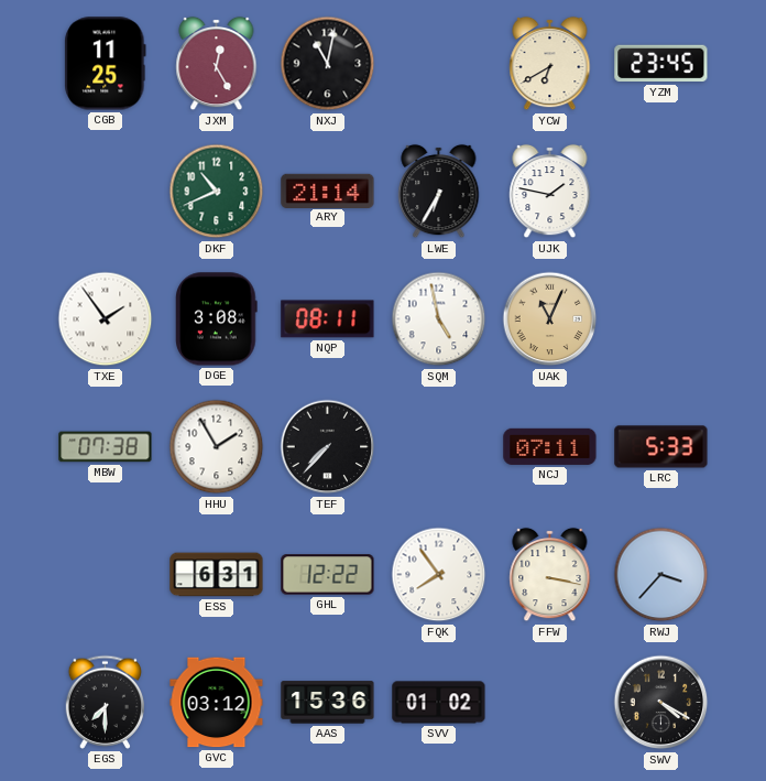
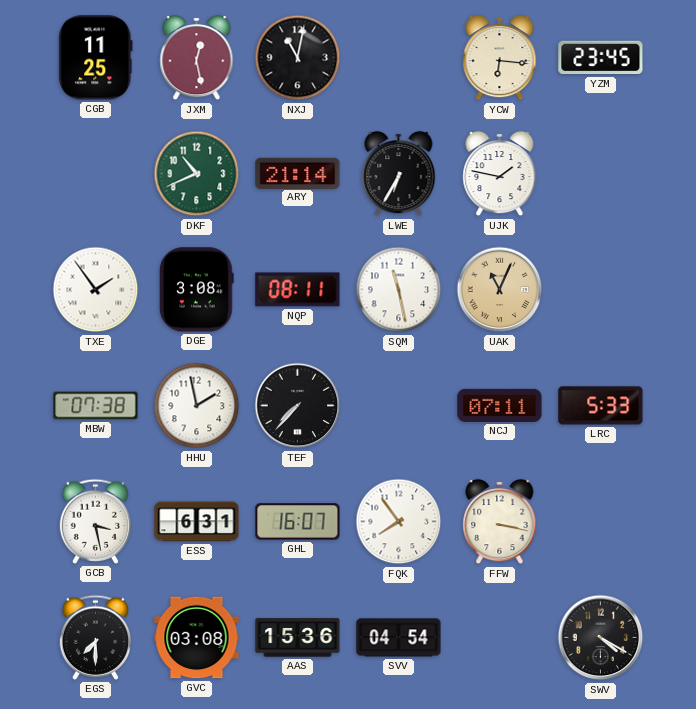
JXM: 12:25 -> 12:28 (197, 58)
YCW: 6:40 -> 6:16 (500, 58)
SQM: 4:58 -> 11:28 (399, 290)
HHU: 1:55 -> 1:58 (197, 406)
GCB: none -> 3:28 (95, 521)
GHL: 12:22 -> 16:07 (298, 522)
RWJ: 3:37 -> none (661, 575)
GVC: 03:12 -> 03:08 (197, 638)
SVV: 01:02 -> 04:54 (399, 638)
